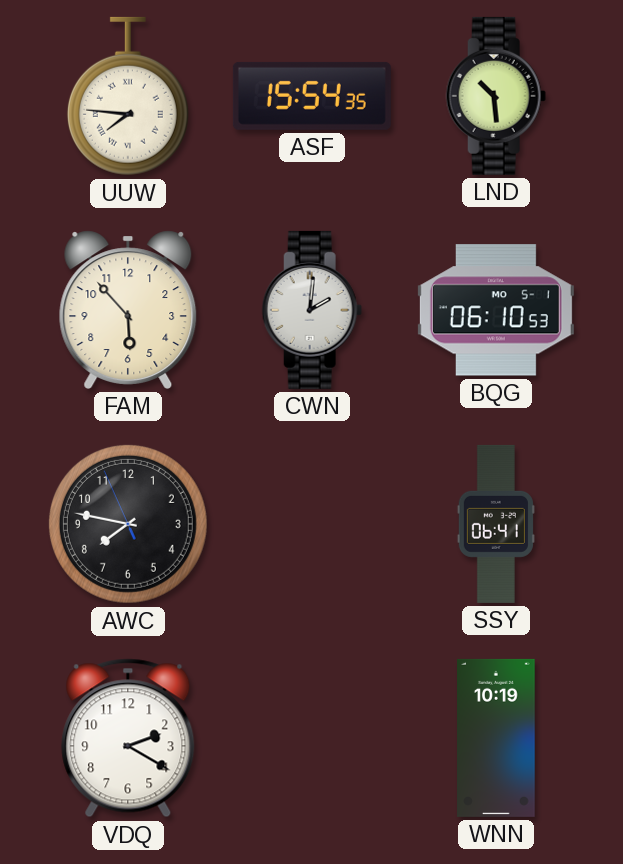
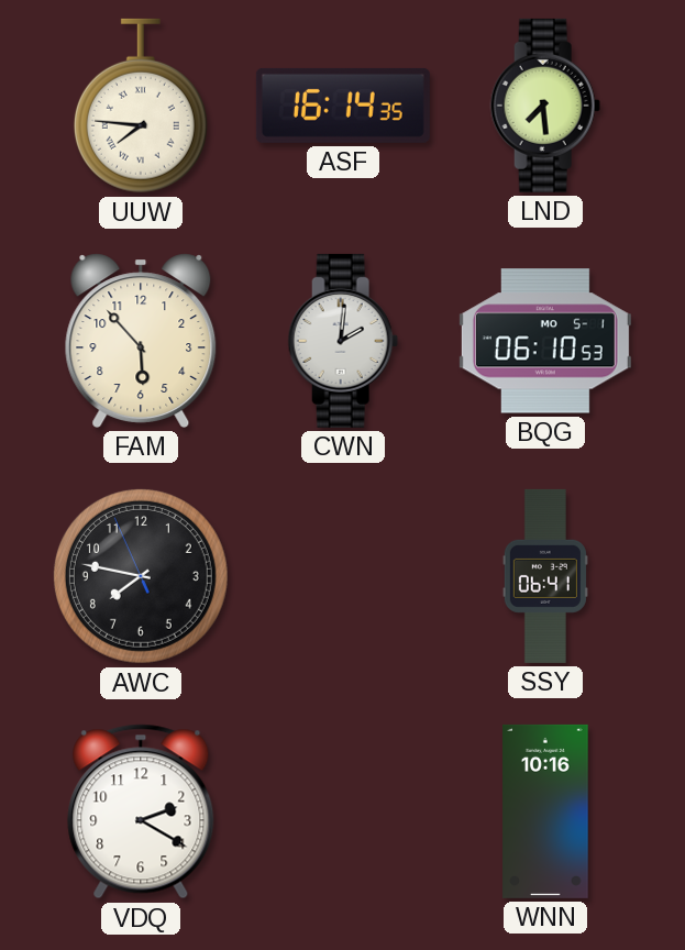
ASF: 15:54 -> 16:14 (343, 106)
LND: 10:29 -> 7:29 (545, 106)
WNN: 10:19 -> 10:16 (545, 811)
